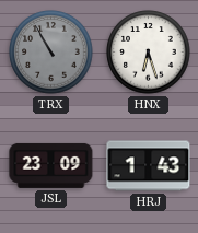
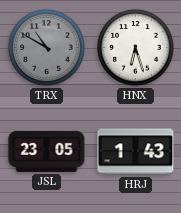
TRX: 10:55 -> 10:50 (47, 48)
JSL: 23:09 -> 23:05 (47, 151)
